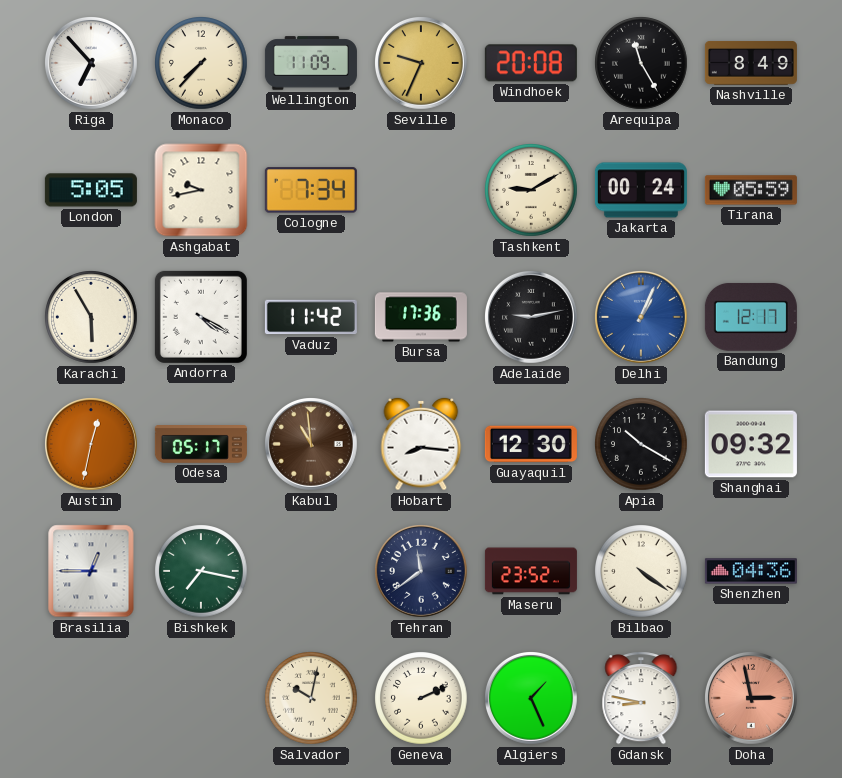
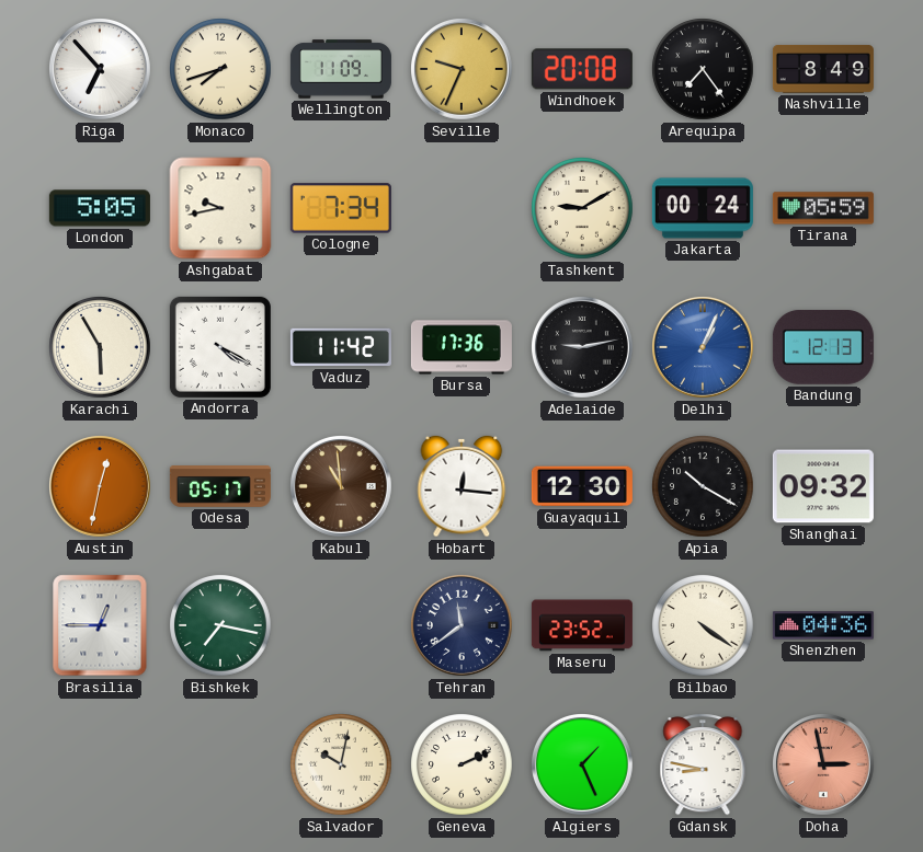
Monaco: 7:37 -> 7:42 (220, 69)
Arequipa: 11:25 -> 7:24 (703, 69)
Bandung: 12:17 -> 12:13 (823, 347)
Hobart: 8:16 -> 12:16 (461, 486)
